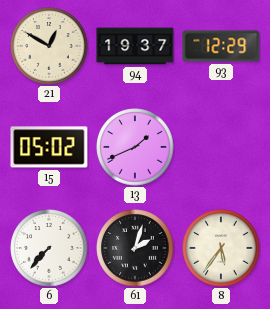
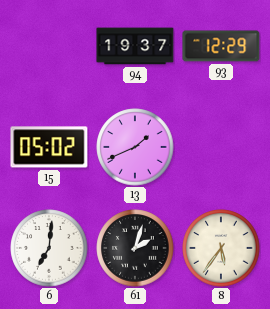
21: 12:50 -> none (49, 46)
6: 7:37 -> 7:01 (49, 248)
